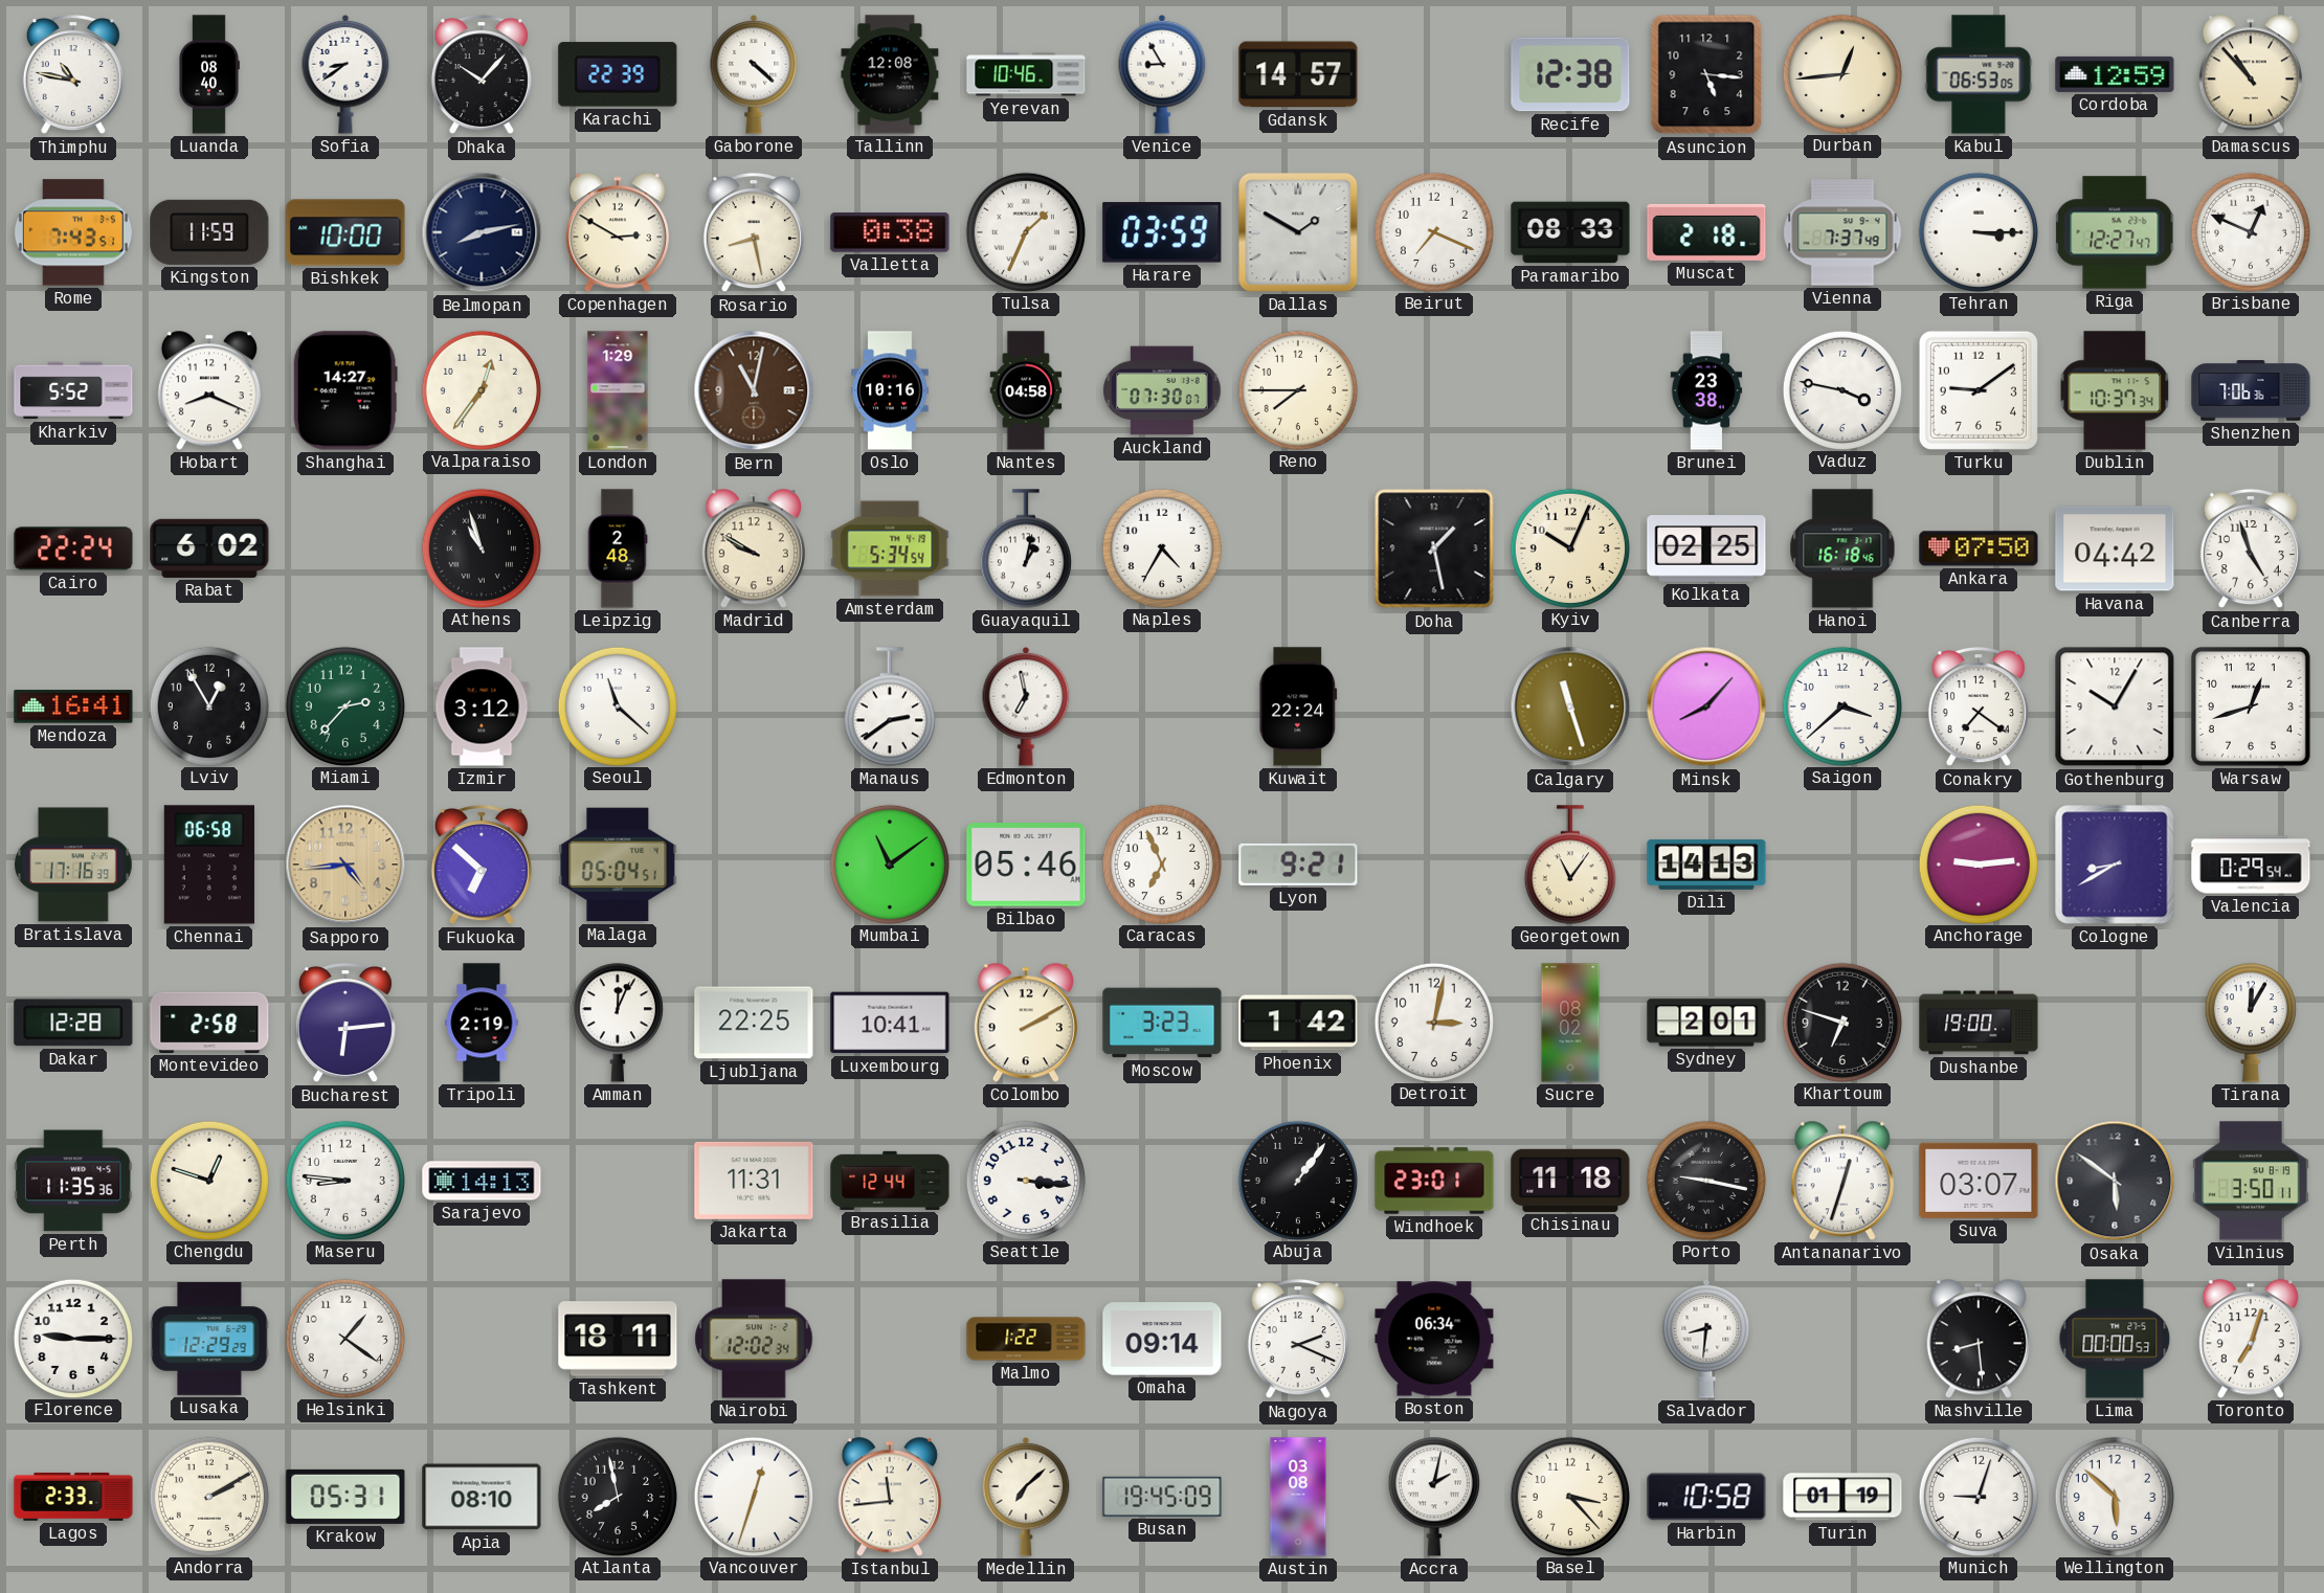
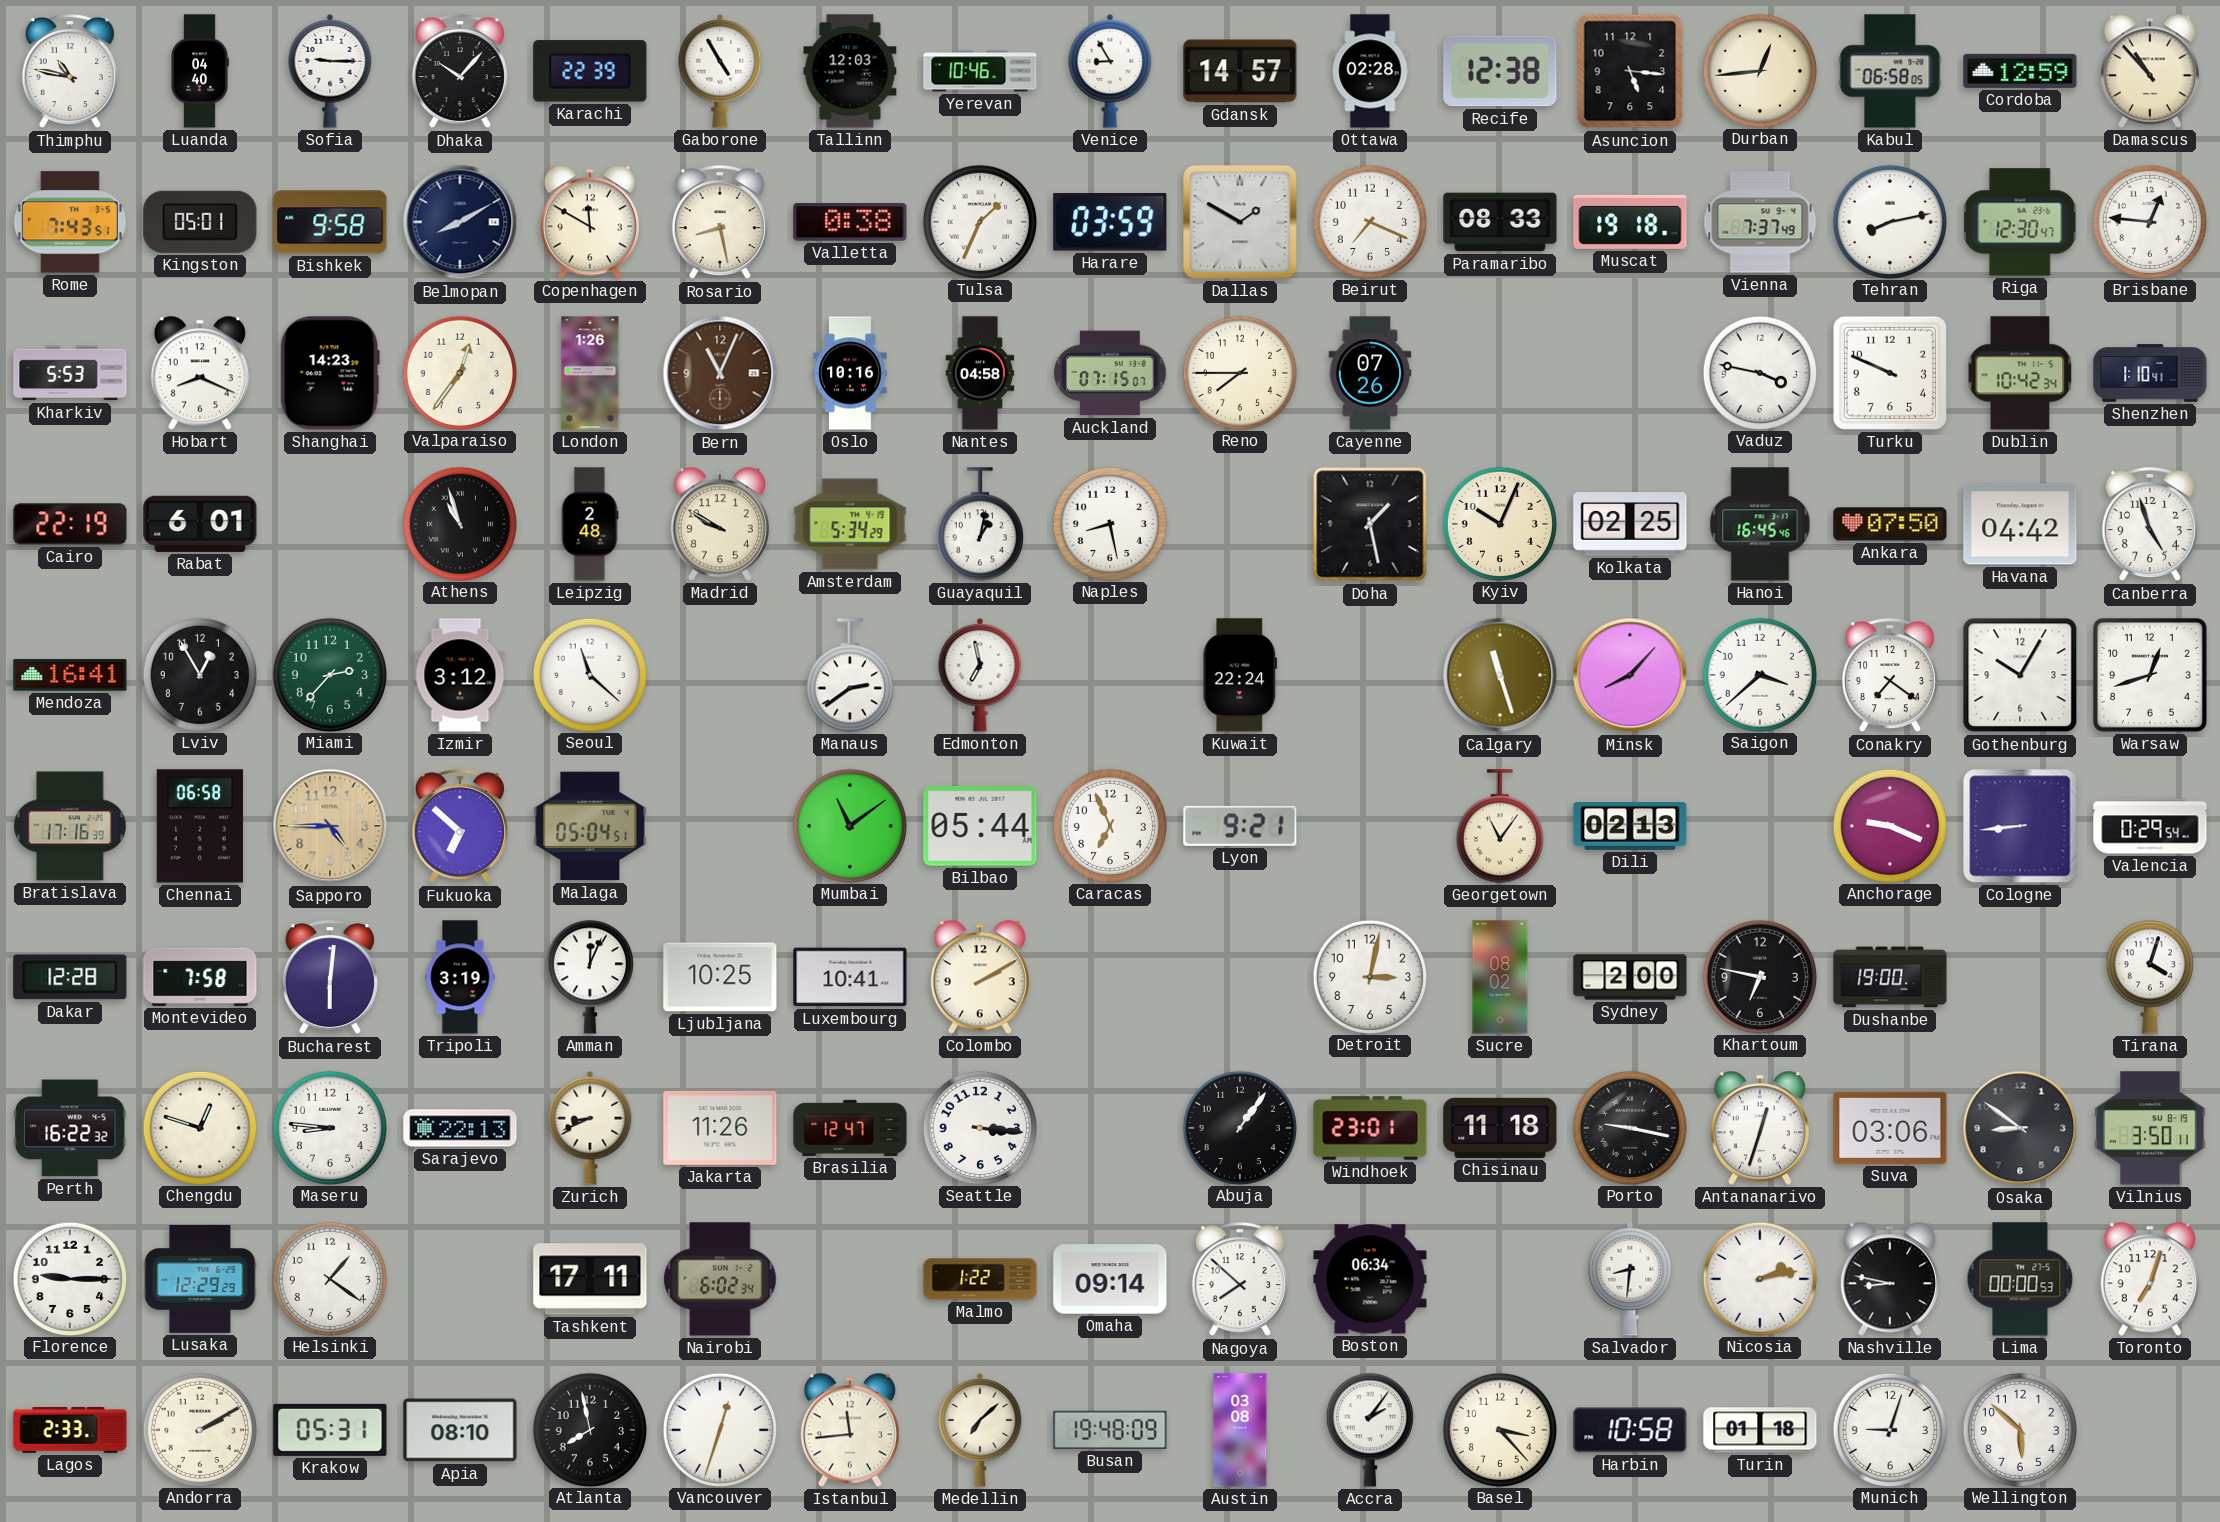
Luanda: 08:40 -> 04:40 (200, 71)
Sofia: 8:39 -> 9:15 (330, 71)
Gaborone: 4:22 -> 4:55 (720, 71)
Tallinn: 12:08 -> 12:03 (850, 71)
Ottawa: none -> 02:28 (1370, 71)
Kabul: 06:53 -> 06:58 (1890, 71)
Kingston: 11:59 -> 05:01 (200, 222)
Bishkek: 10:00 -> 9:58 (330, 222)
Belmopan: 8:13 -> 8:10 (460, 222)
Copenhagen: 2:50 -> 11:50 (590, 222)
Muscat: 2:18 -> 19:18 (1630, 222)
Tehran: 3:15 -> 8:13 (1889, 221)
Riga: 12:27 -> 12:30 (2021, 222)
Brisbane: 12:49 -> 12:46 (2149, 221)
Kharkiv: 5:52 -> 5:53 (70, 373)
Shanghai: 14:27 -> 14:23 (330, 373)
London: 1:29 -> 1:26 (590, 373)
Bern: 11:02 -> 11:04 (720, 373)
Auckland: 07:30 -> 07:15 (1110, 373)
Cayenne: none -> 07:26 (1370, 373)
Brunei: 23:38 -> none (1706, 390)
Turku: 9:09 -> 9:49 (1890, 373)
Dublin: 10:37 -> 10:42 (2020, 373)
Shenzhen: 7:06 -> 1:10 (2150, 373)
Cairo: 22:24 -> 22:19 (70, 524)
Rabat: 6:02 -> 6:01 (200, 524)
Amsterdam: 5:34:54 -> 5:34:29 (850, 524)
Naples: 4:35 -> 8:28 (1109, 523)
Hanoi: 16:18 -> 16:45 (1760, 524)
Sapporo: 4:44 -> 4:45 (330, 826)
Bilbao: 05:46 -> 05:44 (980, 826)
Dili: 14:13 -> 02:13 (1630, 826)
Anchorage: 9:14 -> 9:19 (1889, 825)
Cologne: 8:40 -> 8:44 (2020, 826)
Montevideo: 2:58 -> 7:58 (200, 977)
Bucharest: 6:14 -> 6:01 (330, 977)
Tripoli: 2:19 -> 3:19 (460, 977)
Ljubljana: 22:25 -> 10:25 (720, 977)
Moscow: 3:23 -> none (1162, 1023)
Phoenix: 1:42 -> none (1298, 1023)
Sydney: 2:01 -> 2:00 (1630, 977)
Khartoum: 6:48 -> 6:47 (1759, 976)
Tirana: 12:05 -> 4:03 (2150, 977)
Perth: 11:35 -> 16:22 (71, 1128)
Sarajevo: 14:13 -> 22:13 (460, 1128)
Zurich: none -> 8:41 (590, 1128)
Jakarta: 11:31 -> 11:26 (720, 1128)
Brasilia: 12:44 -> 12:47 (850, 1128)
Suva: 03:07 -> 03:06 (1890, 1128)
Osaka: 5:51 -> 8:51 (2020, 1128)
Tashkent: 18:11 -> 17:11 (590, 1279)
Nairobi: 12:02 -> 6:02 (720, 1279)
Nagoya: 2:19 -> 7:52 (1240, 1279)
Nicosia: none -> 2:13 (1759, 1278)
Nashville: 8:29 -> 8:47 (1890, 1279)
Busan: 19:45 -> 19:48 (1110, 1430)
Accra: 2:02 -> 2:06 (1370, 1430)
Turin: 01:19 -> 01:18 (1760, 1430)
